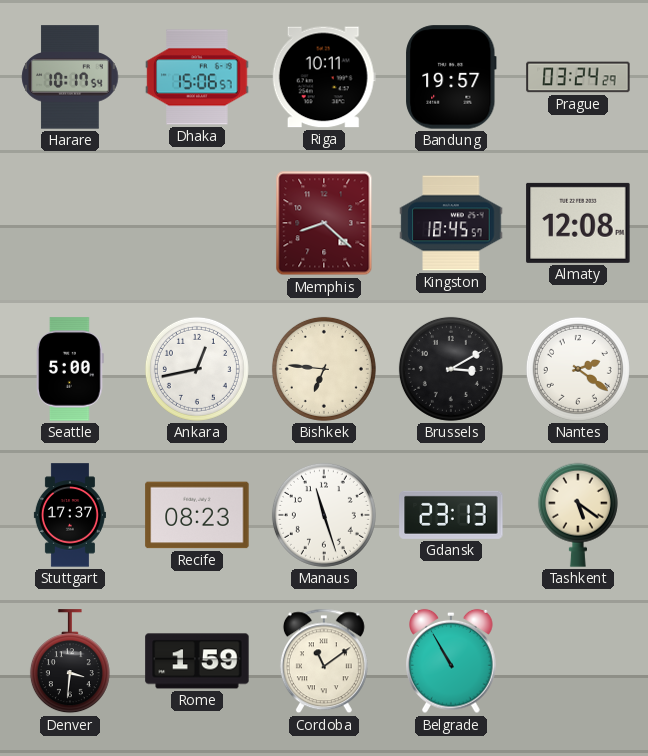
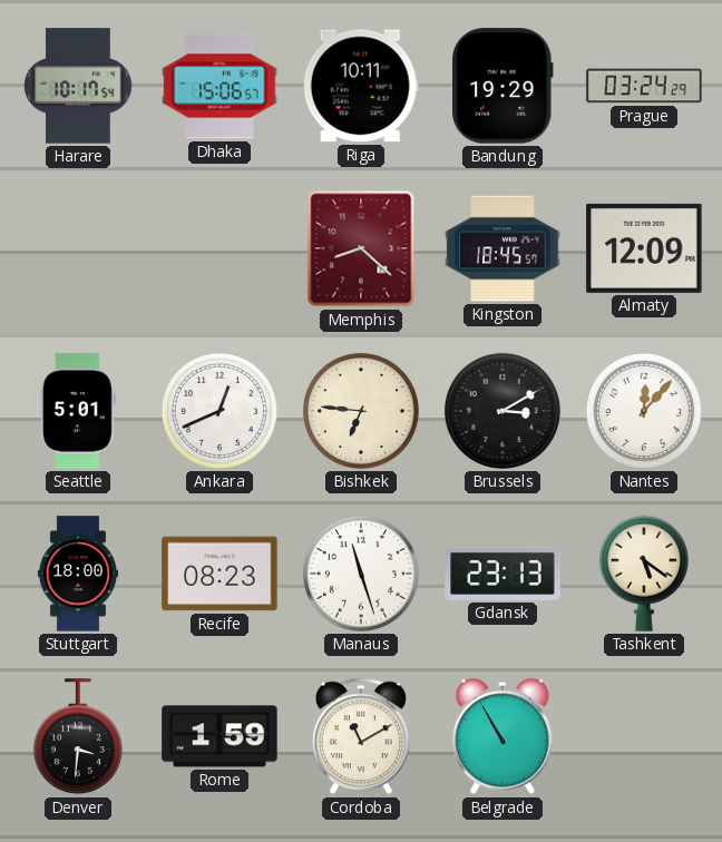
Bandung: 19:57 -> 19:29 (503, 86)
Almaty: 12:08 -> 12:09 (644, 248)
Seattle: 5:00 -> 5:01 (78, 411)
Ankara: 12:43 -> 12:41 (219, 411)
Nantes: 2:21 -> 12:07 (644, 411)
Stuttgart: 17:37 -> 18:00 (78, 574)
Cordoba: 11:09 -> 11:10 (361, 736)
